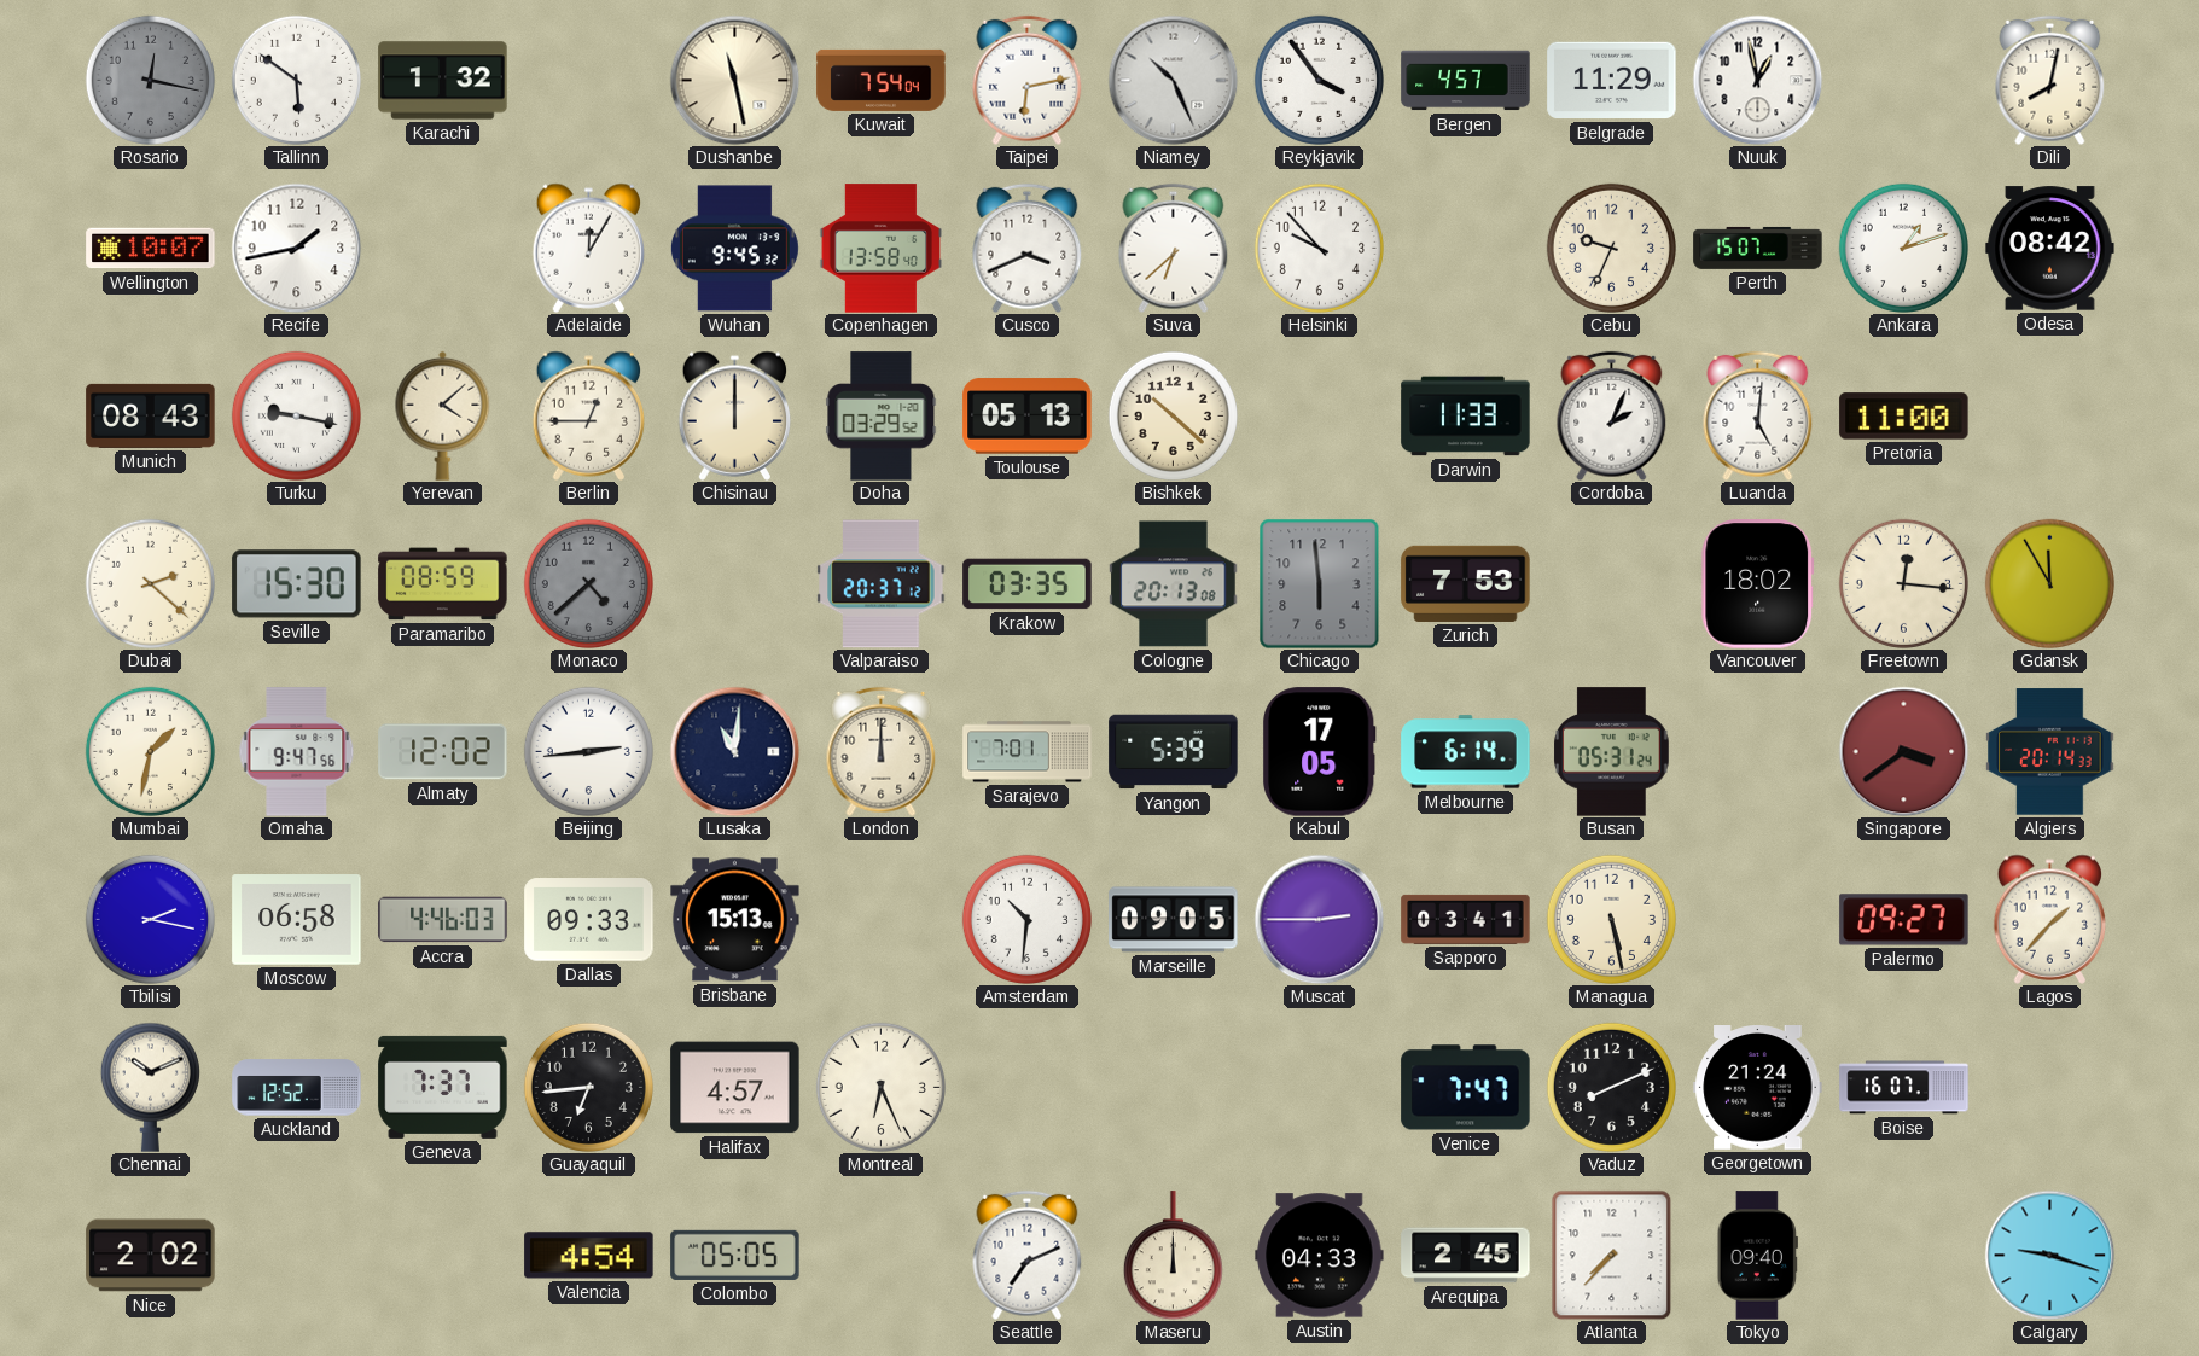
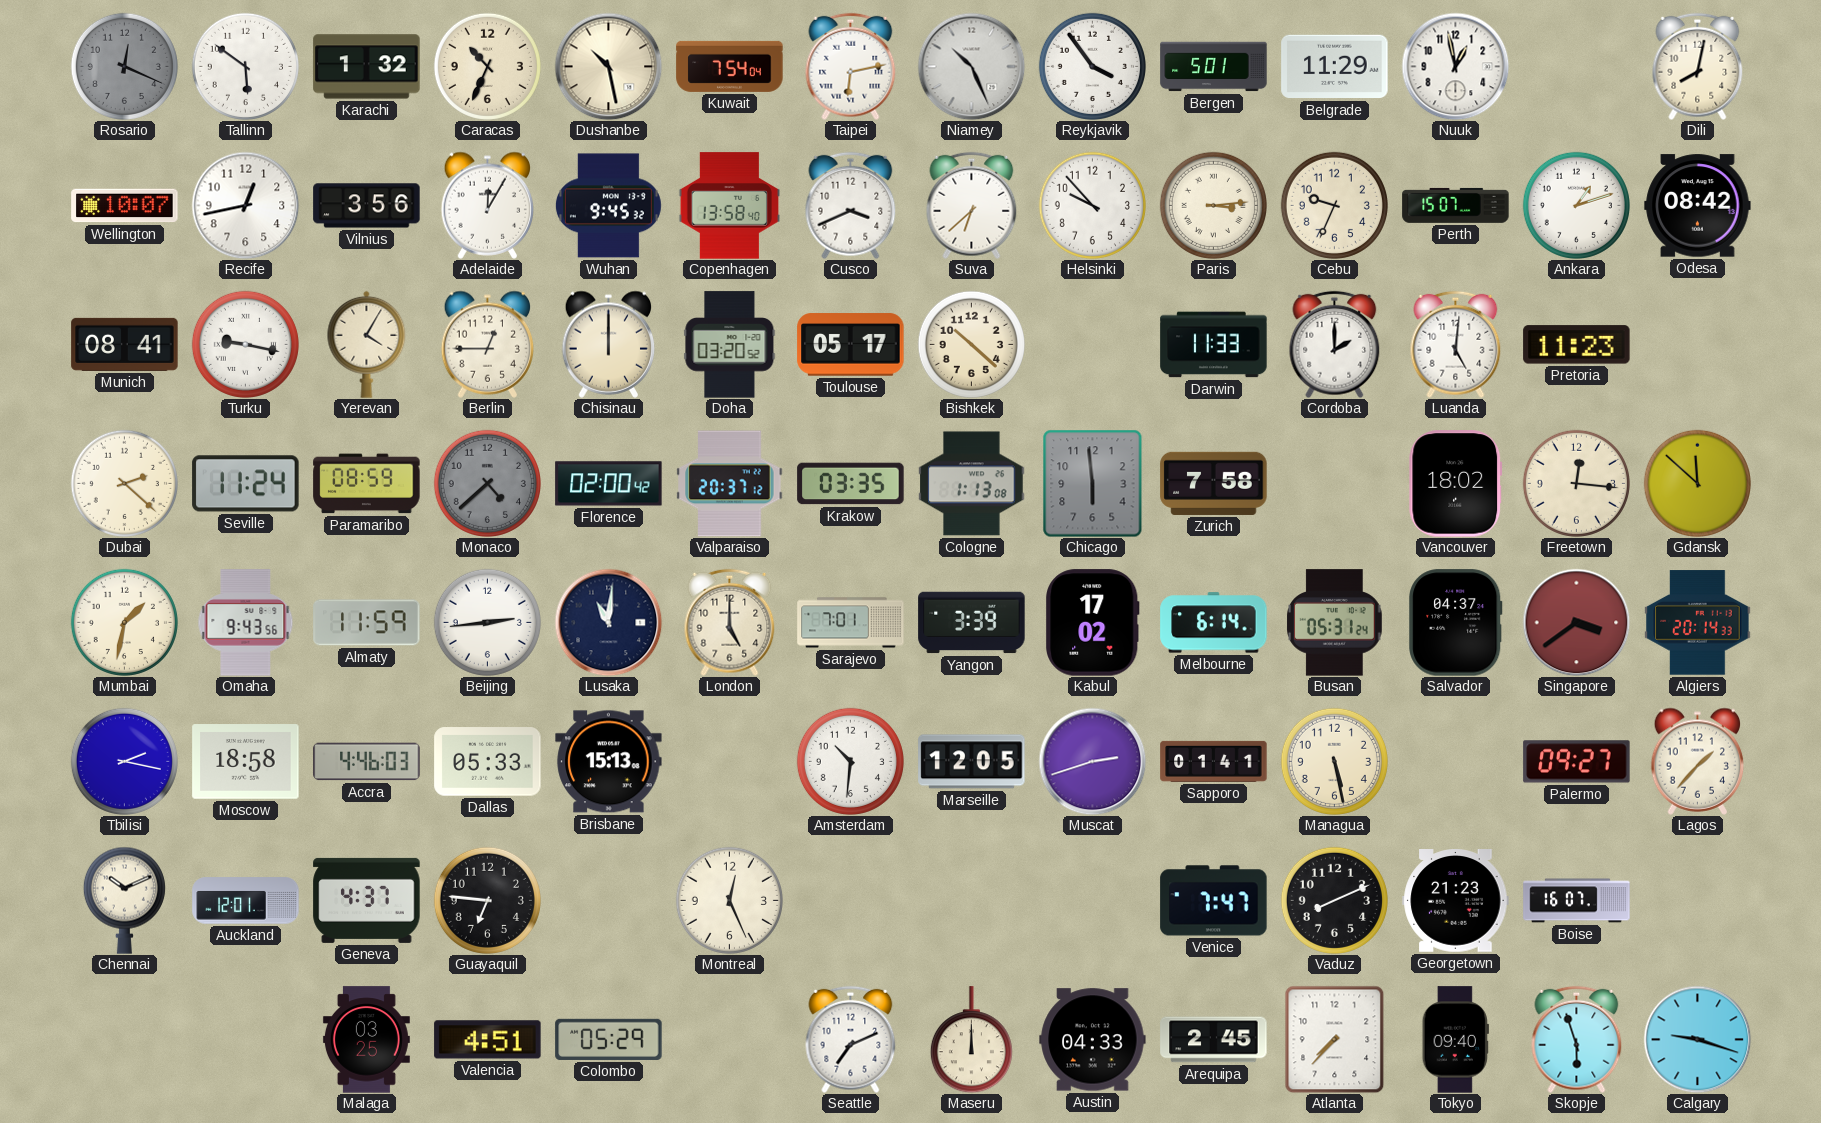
Rosario: 12:17 -> 12:19 (124, 66)
Caracas: none -> 10:34 (487, 66)
Dushanbe: 11:28 -> 10:28 (608, 66)
Bergen: 4:57 -> 5:01 (1214, 67)
Recife: 1:43 -> 12:43 (245, 205)
Vilnius: none -> 3:56 (367, 206)
Paris: none -> 3:14 (1213, 205)
Munich: 08:43 -> 08:41 (125, 344)
Yerevan: 4:08 -> 4:05 (367, 344)
Doha: 03:29 -> 03:20 (730, 345)
Toulouse: 05:13 -> 05:17 (851, 345)
Cordoba: 2:04 -> 2:00 (1335, 344)
Pretoria: 11:00 -> 11:23 (1577, 345)
Seville: 15:30 -> 11:24 (246, 484)
Florence: none -> 02:00 (609, 484)
Cologne: 20:13 -> 1:13 (972, 484)
Zurich: 7:53 -> 7:58 (1214, 483)
Gdansk: 11:55 -> 11:52 (1697, 483)
Omaha: 9:47 -> 9:43 (246, 623)
Almaty: 12:02 -> 11:59 (367, 623)
London: 12:00 -> 5:00 (730, 622)
Yangon: 5:39 -> 3:39 (972, 623)
Kabul: 17:05 -> 17:02 (1092, 623)
Salvador: none -> 04:37 (1456, 623)
Moscow: 06:58 -> 18:58 (246, 762)
Dallas: 09:33 -> 05:33 (488, 762)
Marseille: 09:05 -> 12:05 (972, 762)
Muscat: 2:45 -> 2:42 (1092, 761)
Sapporo: 03:41 -> 01:41 (1214, 761)
Auckland: 12:52 -> 12:01 (246, 901)
Geneva: 7:37 -> 4:37 (367, 900)
Guayaquil: 6:44 -> 6:46 (487, 900)
Halifax: 4:57 -> none (735, 1088)
Montreal: 6:26 -> 12:26 (729, 900)
Georgetown: 21:24 -> 21:23 (1456, 901)
Nice: 2:02 -> none (151, 1256)
Malaga: none -> 03:25 (366, 1040)
Valencia: 4:54 -> 4:51 (488, 1040)
Colombo: 05:05 -> 05:29 (609, 1039)
Skopje: none -> 5:57 (1577, 1039)
